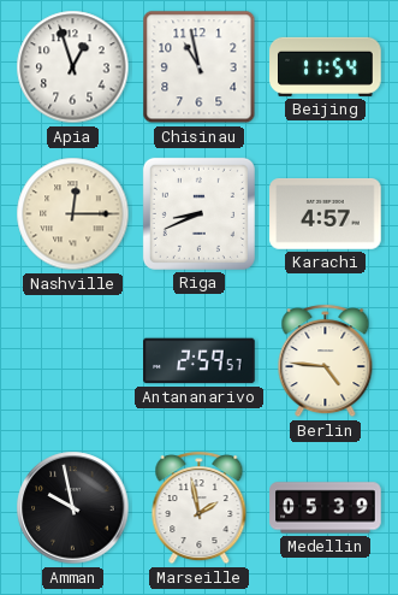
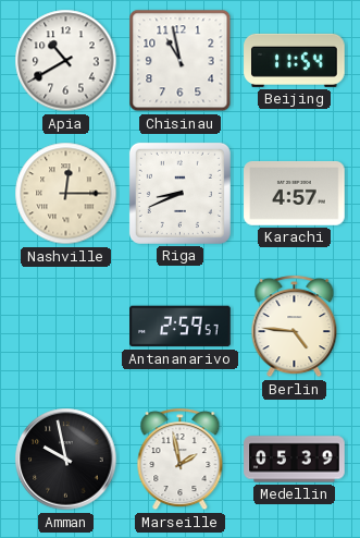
Apia: 12:57 -> 10:40 (66, 61)
